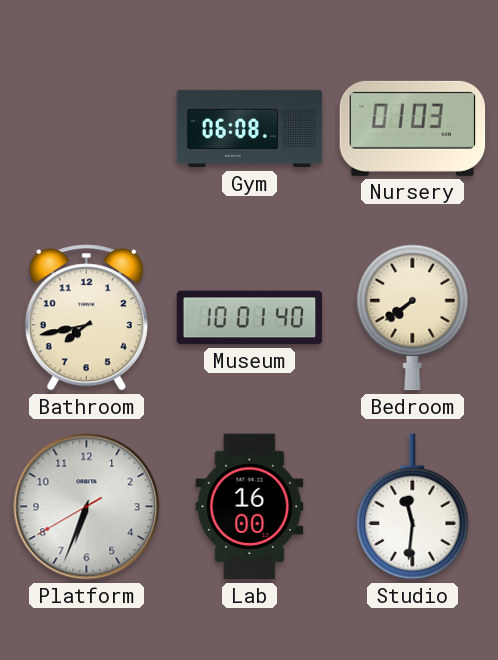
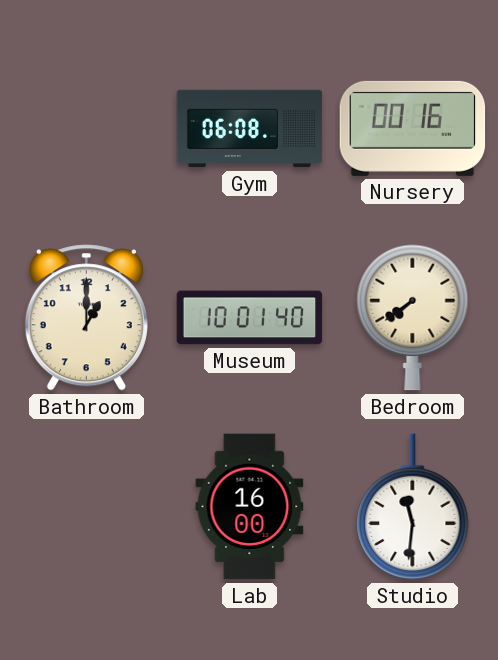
Nursery: 01:03 -> 00:16 (413, 128)
Bathroom: 7:43 -> 1:00 (86, 318)
Platform: 6:33 -> none (87, 507)
